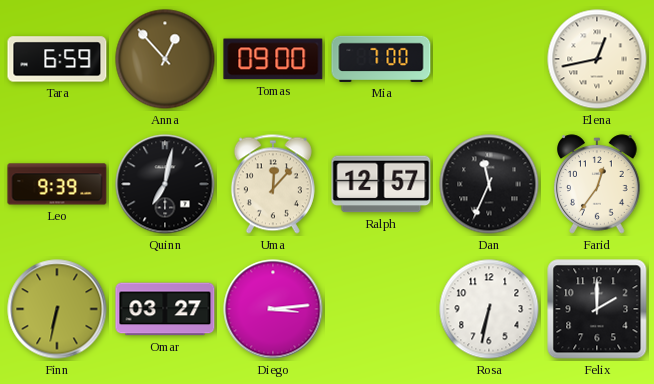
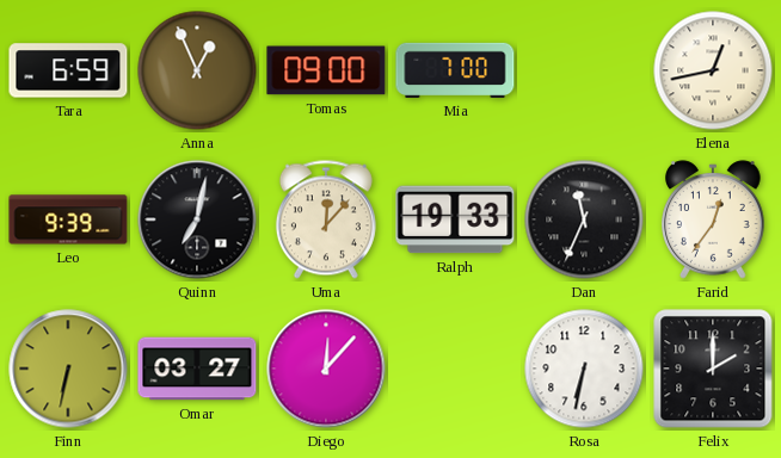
Anna: 12:53 -> 12:56 (197, 70)
Ralph: 12:57 -> 19:33 (455, 219)
Diego: 3:14 -> 12:07 (326, 369)
